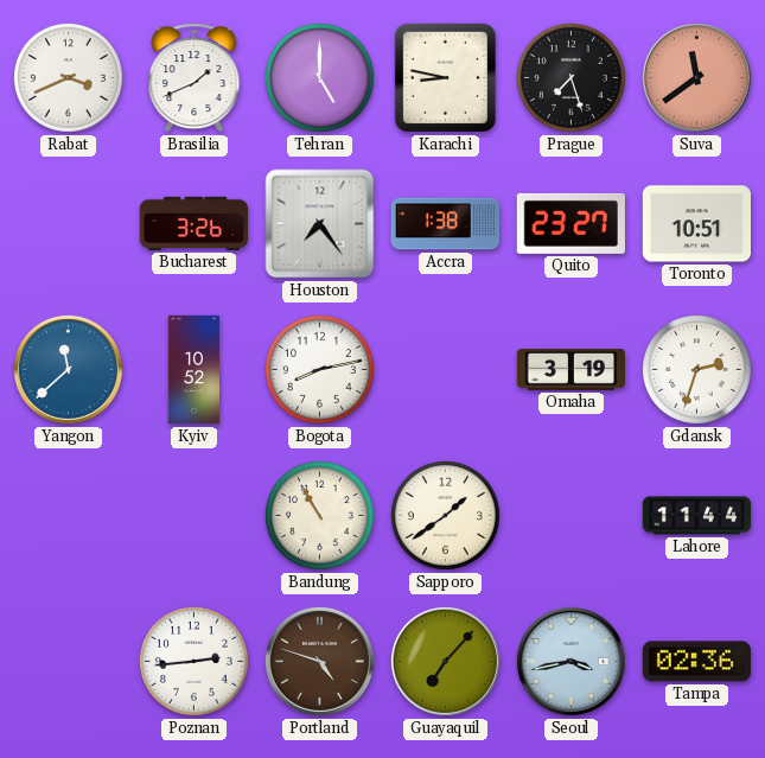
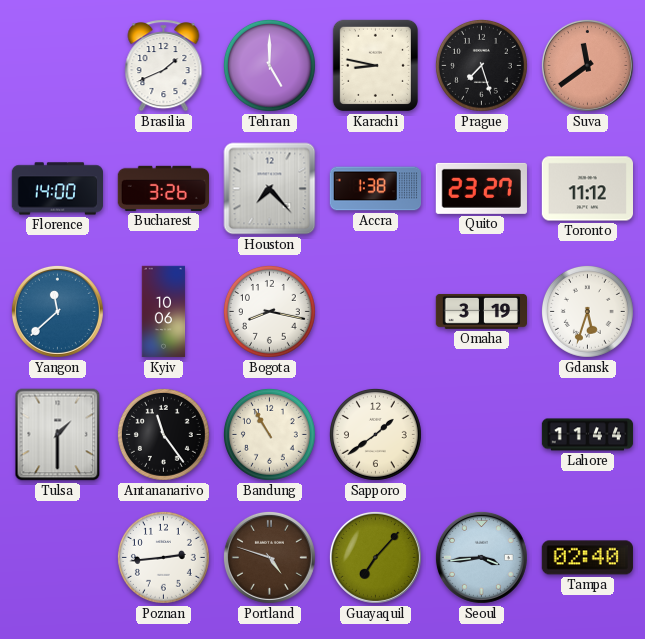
Rabat: 3:41 -> none (68, 77)
Florence: none -> 14:00 (57, 189)
Houston: 7:24 -> 7:23 (270, 189)
Toronto: 10:51 -> 11:12 (587, 189)
Kyiv: 10:52 -> 10:06 (164, 312)
Bogota: 8:13 -> 8:17 (269, 311)
Gdansk: 2:33 -> 5:33 (587, 311)
Tulsa: none -> 1:30 (58, 435)
Antananarivo: none -> 11:24 (163, 434)
Seoul: 3:43 -> 3:44 (481, 557)
Tampa: 02:36 -> 02:40 (587, 558)
